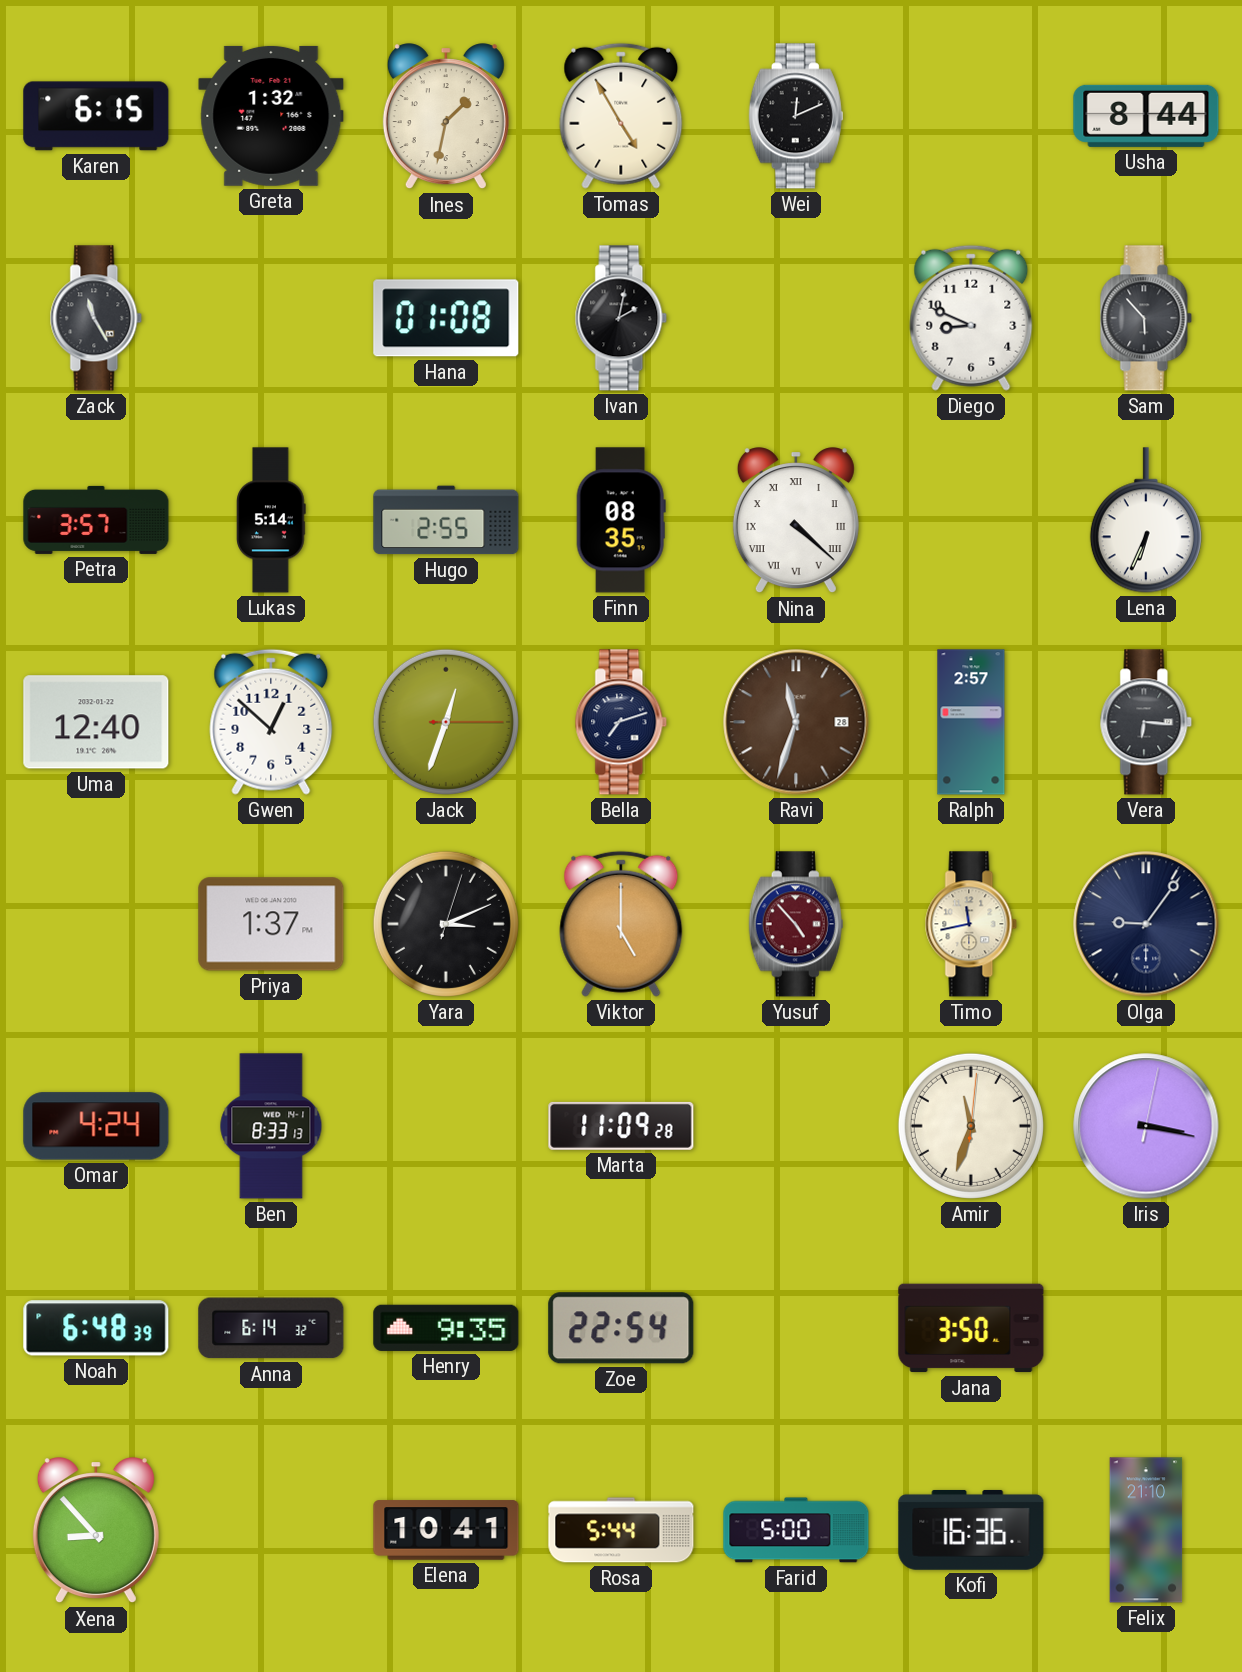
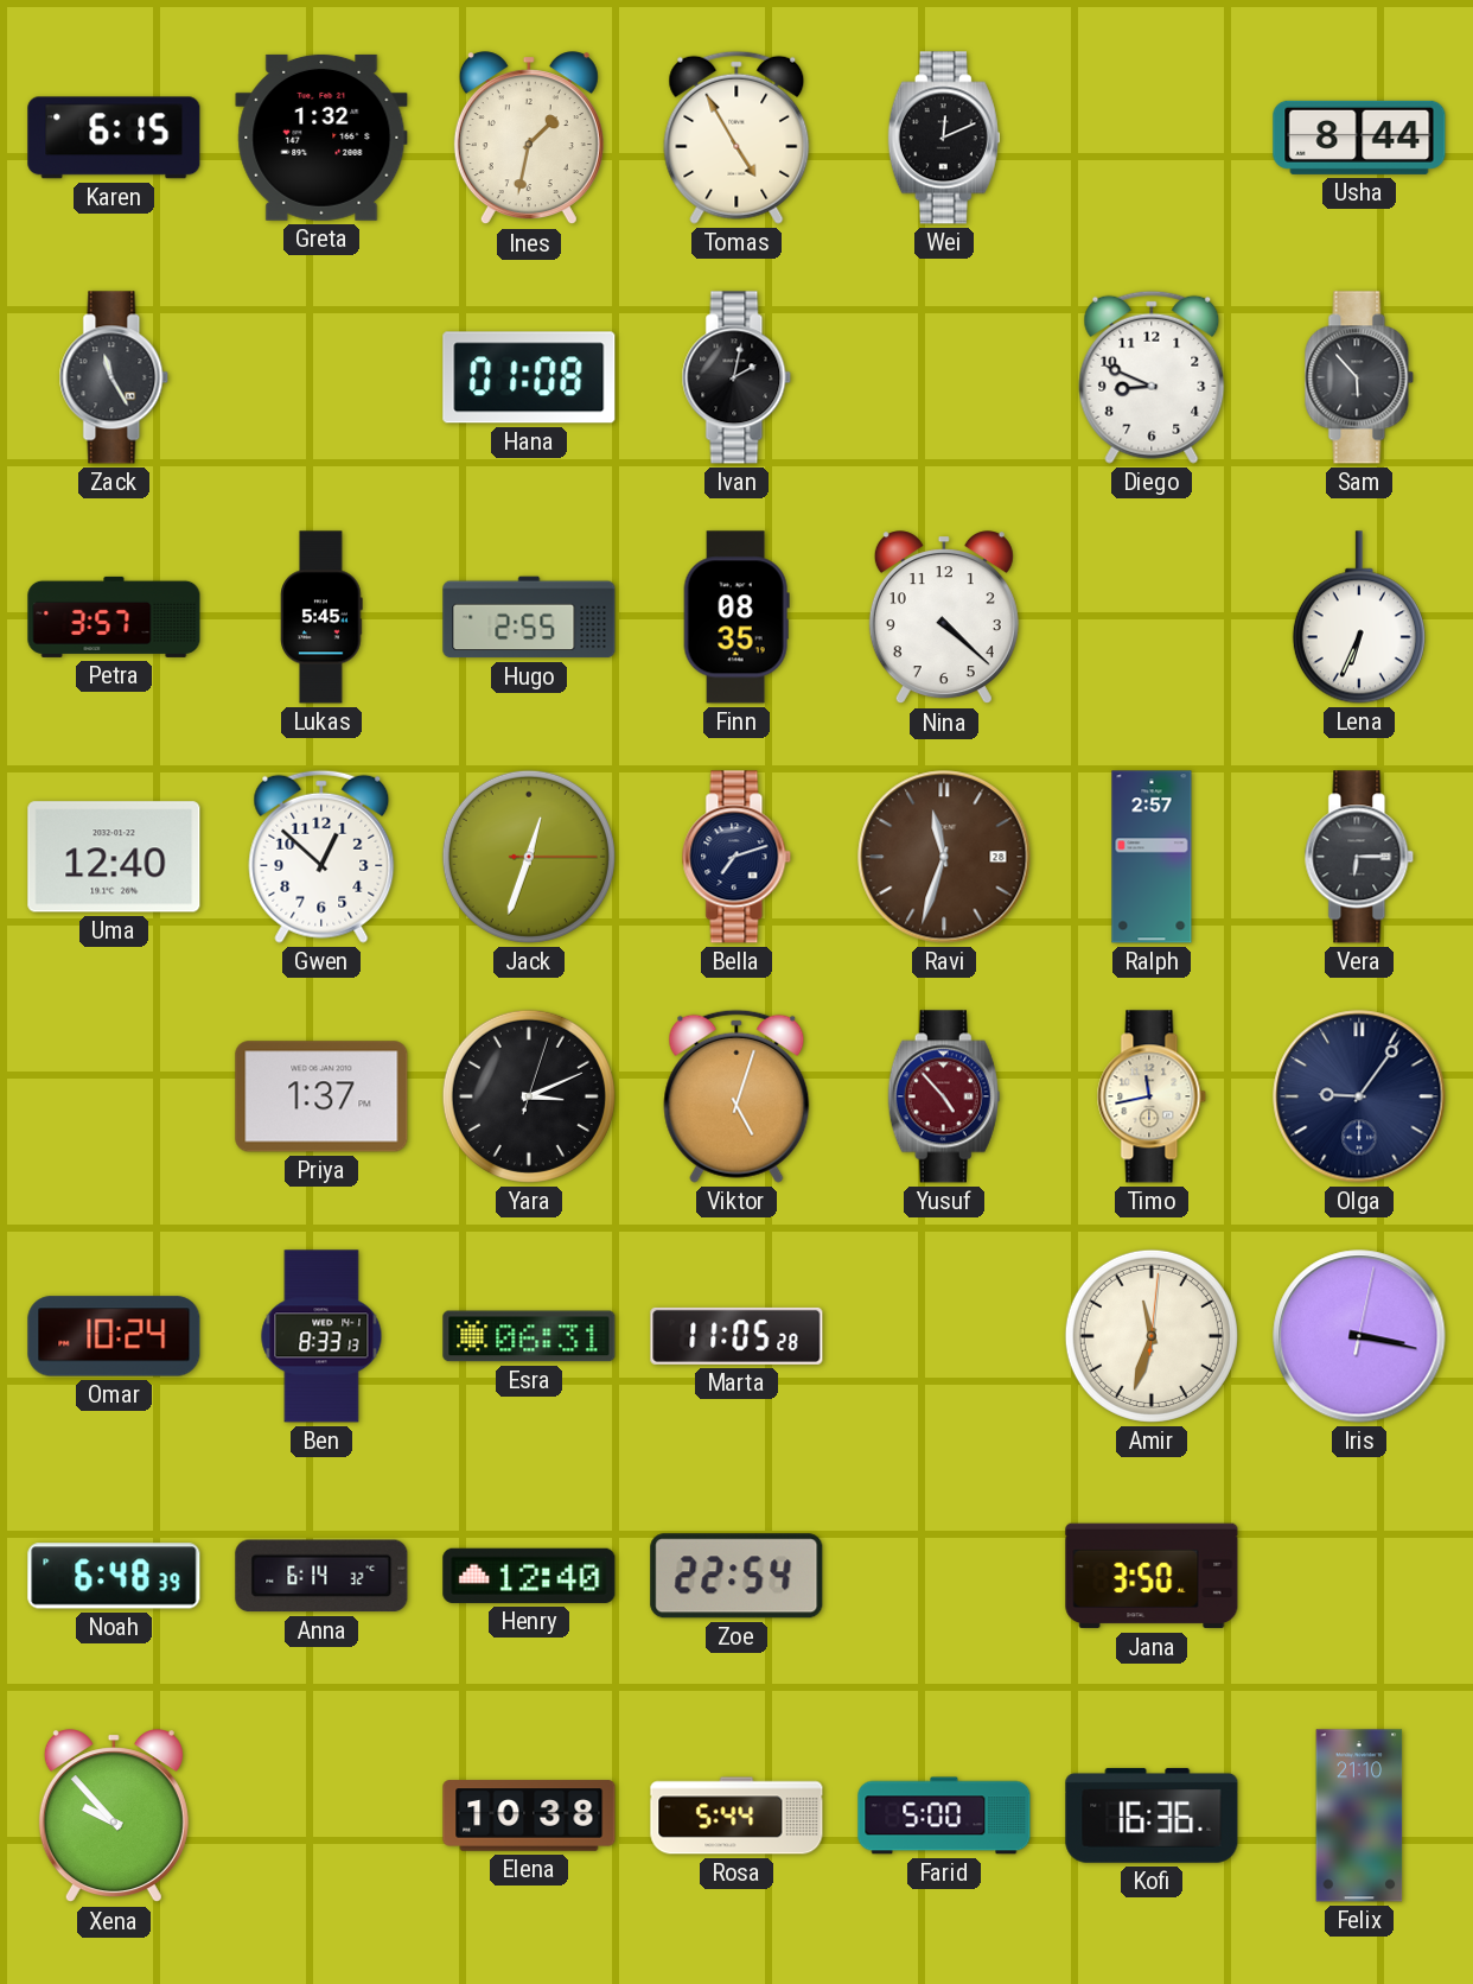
Lukas: 5:14 -> 5:45 (321, 617)
Nina numerals: Roman -> Arabic (944, 618)
Vera: 6:16 -> 6:15 (1359, 857)
Viktor: 5:00 -> 5:03 (736, 1096)
Omar: 4:24 -> 10:24 (114, 1336)
Esra: none -> 06:31 (529, 1336)
Marta: 11:09 -> 11:05 (736, 1336)
Henry: 9:35 -> 12:40 (529, 1576)
Xena: 8:53 -> 9:53 (114, 1817)
Elena: 10:41 -> 10:38 (529, 1816)
